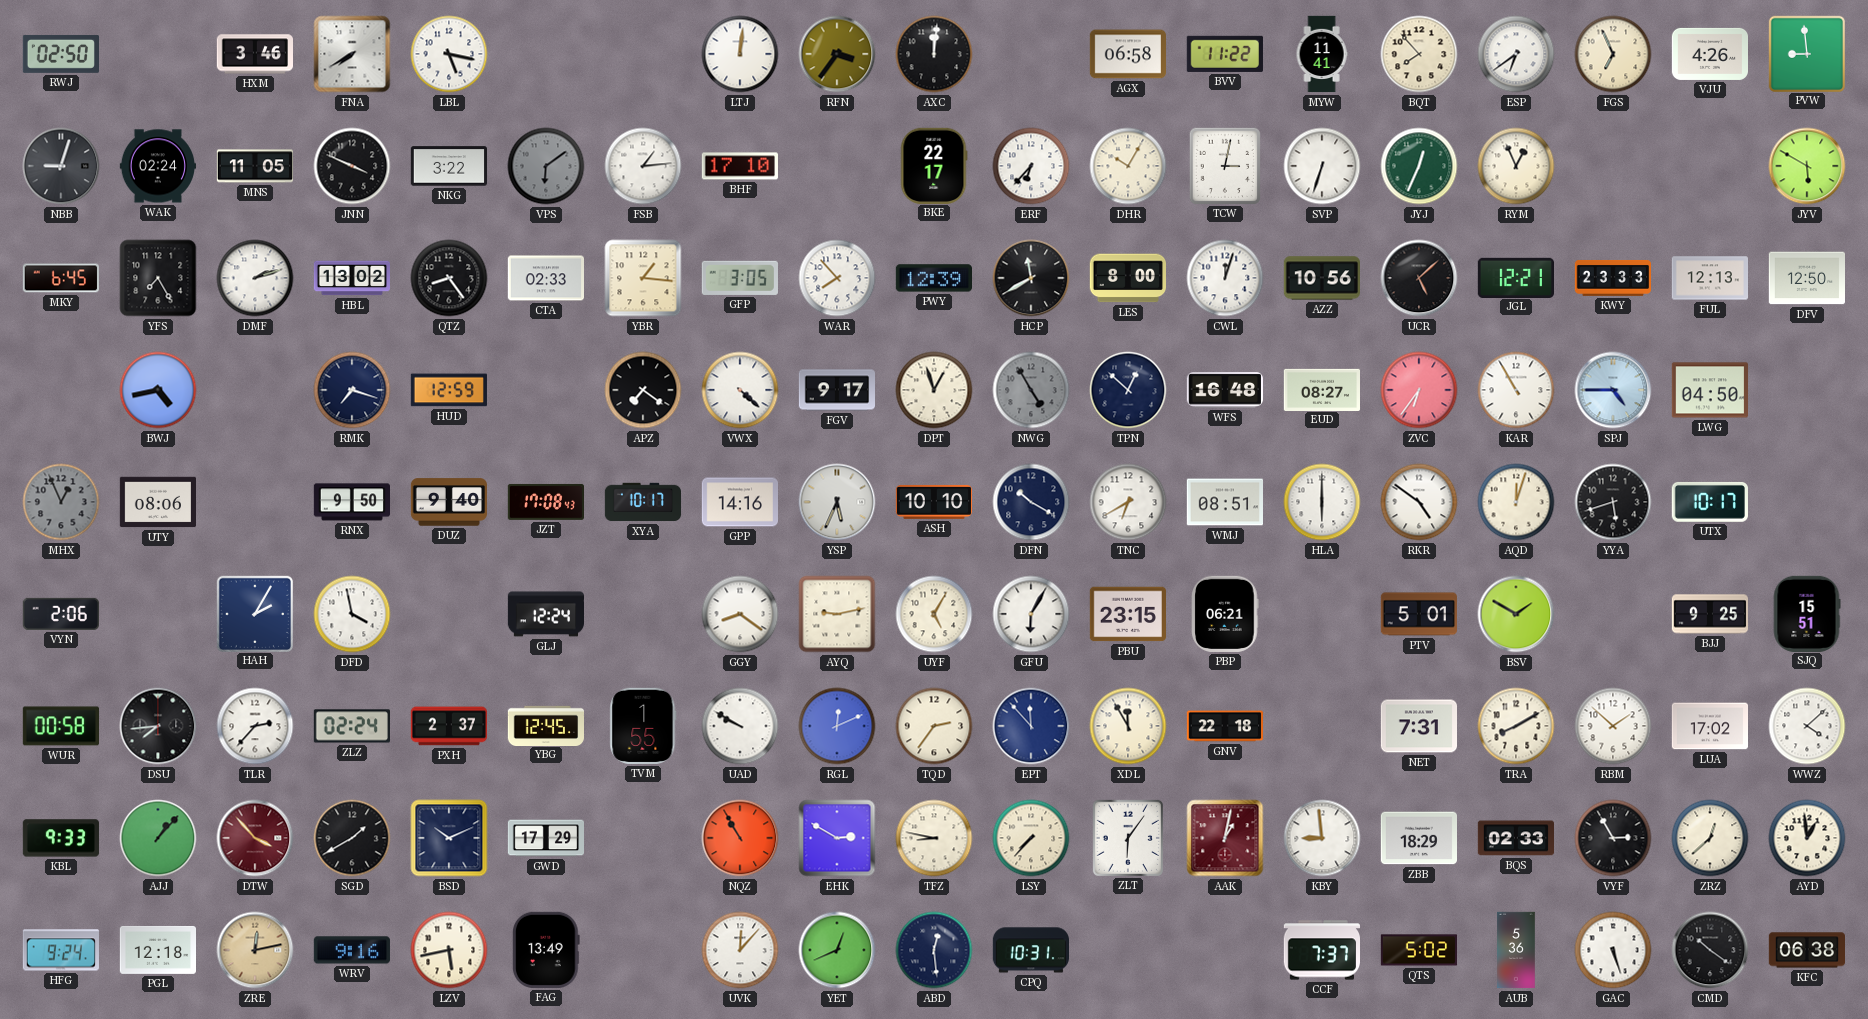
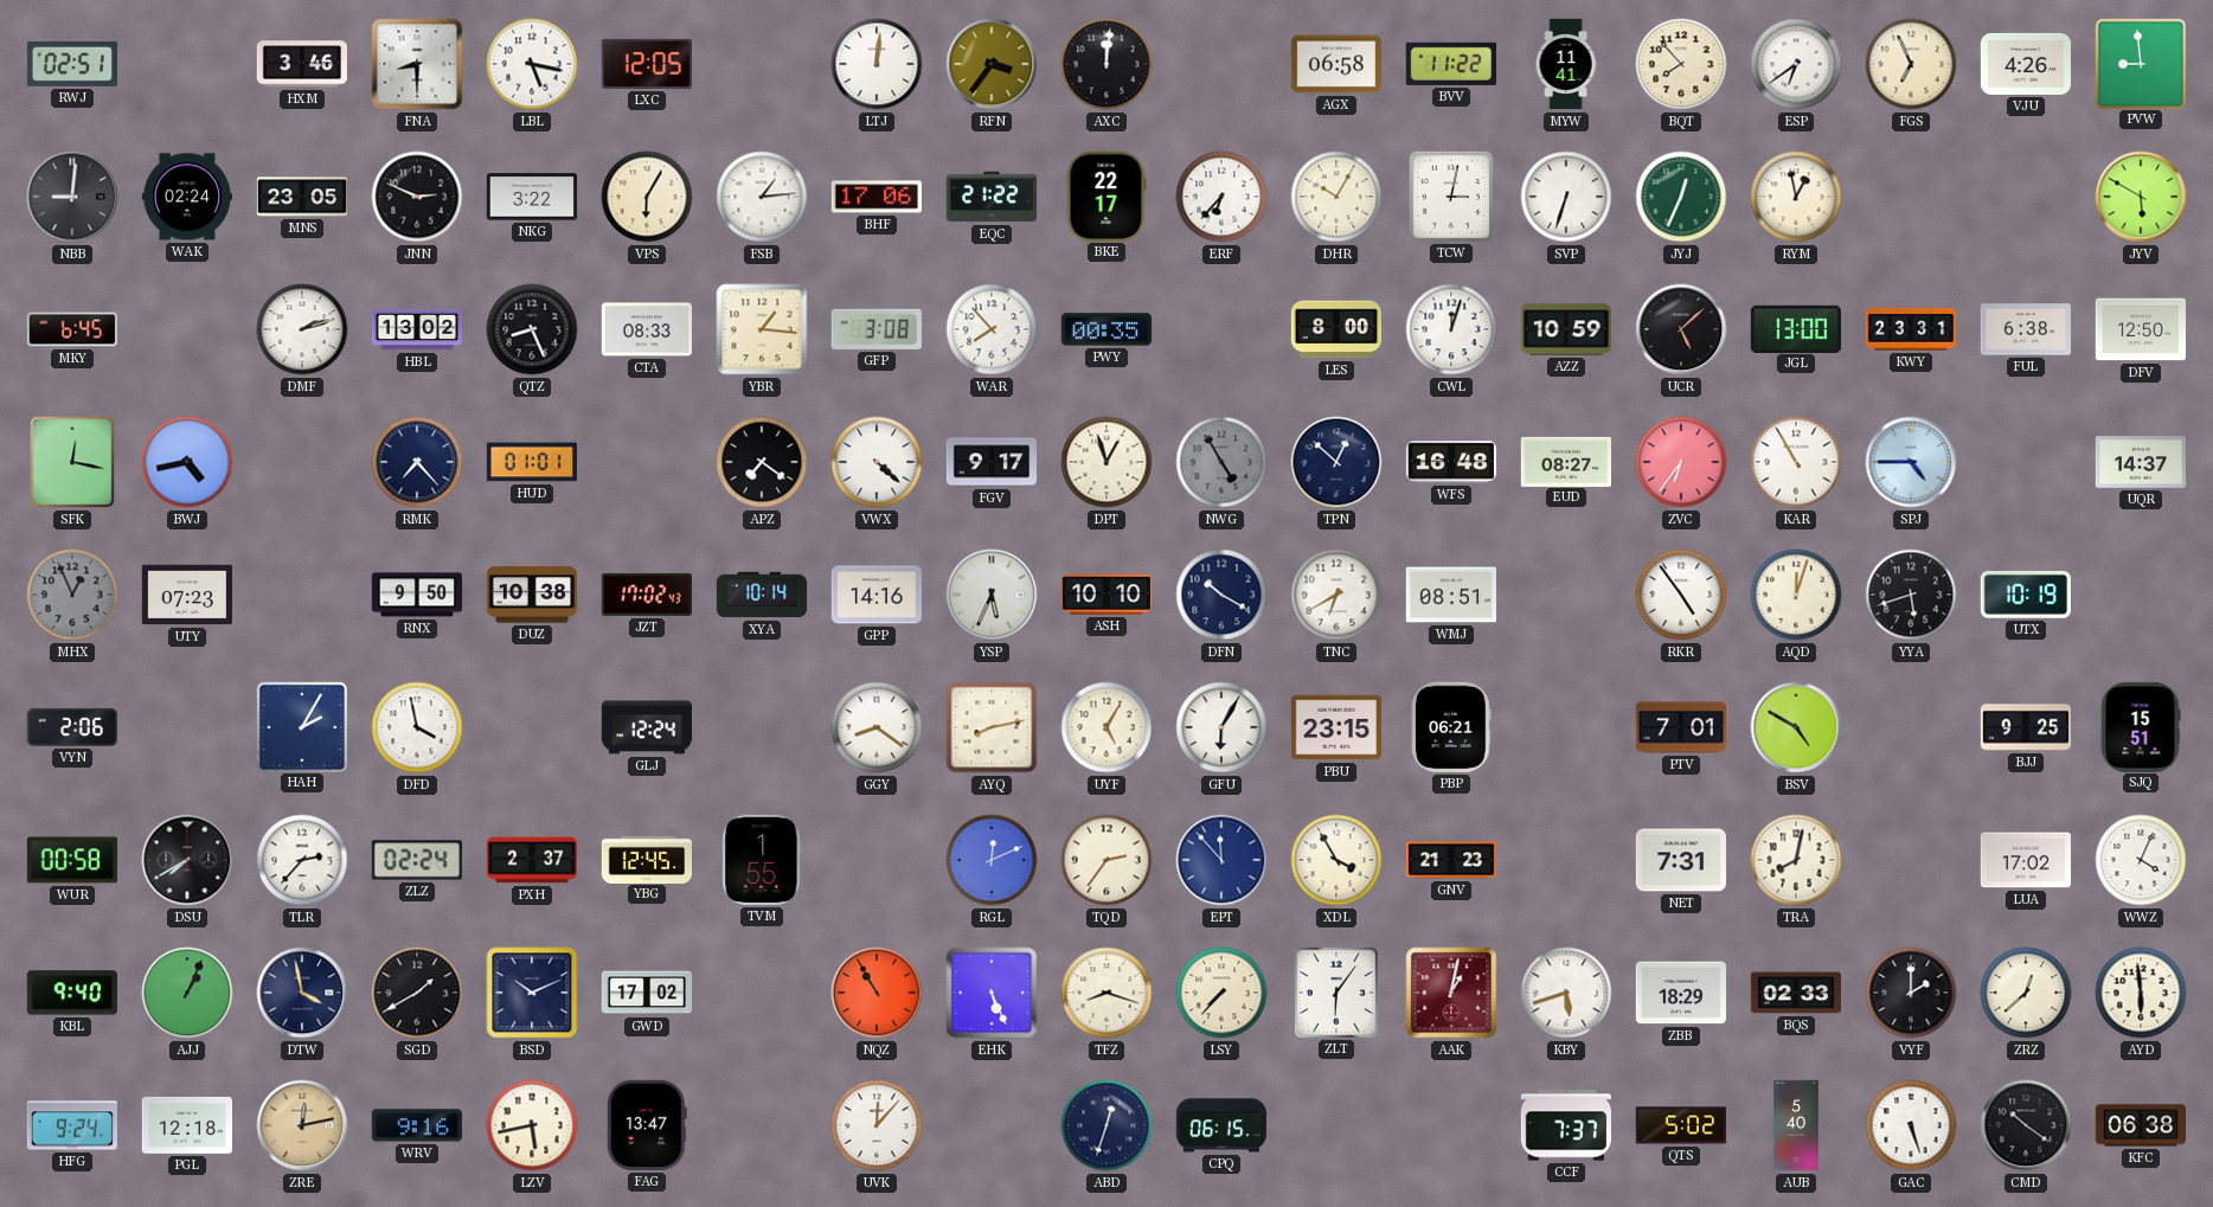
RWJ: 02:50 -> 02:51 (71, 64)
FNA: 7:40 -> 8:30 (417, 64)
LXC: none -> 12:05 (646, 64)
NBB: 9:03 -> 9:01 (72, 197)
MNS: 11:05 -> 23:05 (302, 197)
JNN: 3:49 -> 2:49 (417, 197)
VPS: 6:09 -> 6:05 (647, 197)
VPS dial: grey -> cream (647, 197)
BHF: 17:10 -> 17:06 (875, 197)
EQC: none -> 21:22 (990, 197)
RYM: 12:56 -> 12:58 (1796, 197)
YFS: 7:25 -> none (158, 278)
QTZ: 8:24 -> 8:26 (532, 329)
CTA: 02:33 -> 08:33 (646, 329)
GFP: 3:05 -> 3:08 (877, 329)
PWY: 12:39 -> 00:35 (1105, 329)
HCP: 11:40 -> none (1031, 278)
AZZ: 10:56 -> 10:59 (1565, 329)
JGL: 12:21 -> 13:00 (1795, 328)
KWY: 23:33 -> 23:31 (1910, 329)
FUL: 12:13 -> 6:38 (2025, 329)
SFK: none -> 12:17 (72, 462)
RMK: 7:18 -> 7:23 (417, 462)
HUD: 12:59 -> 01:01 (532, 462)
LWG: 04:50 -> none (1709, 390)
UQR: none -> 14:37 (2140, 463)
UTY: 08:06 -> 07:23 (186, 595)
DUZ: 9:40 -> 10:38 (531, 595)
JZT: 17:08 -> 17:02 (646, 595)
XYA: 10:17 -> 10:14 (762, 595)
HLA: 6:00 -> none (1322, 502)
RKR: 4:51 -> 4:54 (1681, 595)
UTX: 10:17 -> 10:19 (2026, 595)
AYQ: 9:13 -> 8:13 (992, 727)
PTV: 5:01 -> 7:01 (1680, 727)
BSV: 1:50 -> 4:50 (1796, 727)
DSU: 7:44 -> 7:40 (187, 860)
UAD: 9:50 -> none (740, 726)
XDL: 11:55 -> 3:55 (1336, 860)
GNV: 22:18 -> 21:23 (1450, 860)
TRA: 8:10 -> 8:02 (1796, 860)
RBM: 1:52 -> none (1613, 726)
WWZ: 4:08 -> 4:04 (2141, 860)
KBL: 9:33 -> 9:40 (71, 993)
AJJ: 1:07 -> 1:04 (187, 993)
DTW: 3:53 -> 3:58 (302, 993)
DTW dial: burgundy -> navy (302, 993)
GWD: 17:29 -> 17:02 (646, 993)
EHK: 2:50 -> 5:26 (992, 993)
TFZ: 8:47 -> 8:18 (1106, 993)
KBY: 8:59 -> 5:42 (1566, 993)
VYF: 2:55 -> 2:00 (1911, 993)
AYD: 12:59 -> 5:59 (2141, 993)
FAG: 13:49 -> 13:47 (647, 1125)
YET: 12:41 -> none (837, 950)
ABD: 12:29 -> 12:33 (1106, 1125)
CPQ: 10:31 -> 06:15 (1220, 1125)
AUB: 5:36 -> 5:40 (1796, 1125)
